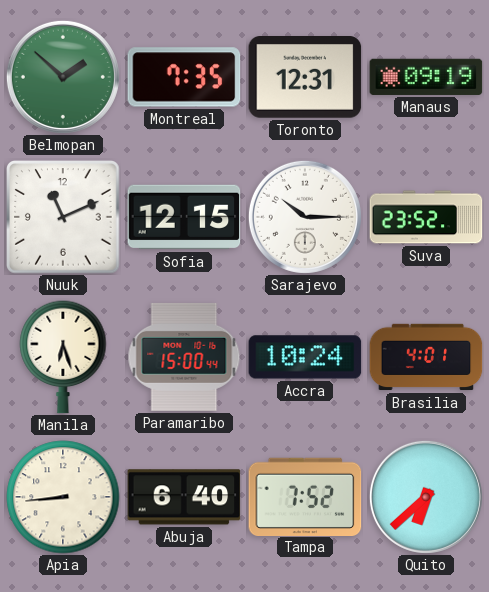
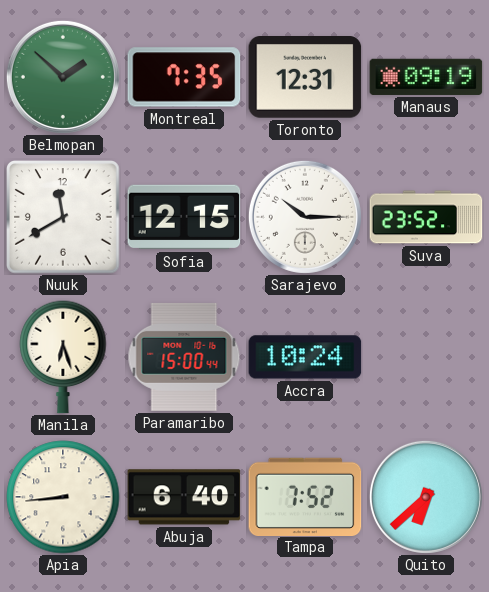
Nuuk: 11:11 -> 11:40 (64, 218)
Brasilia: 4:01 -> none (426, 357)
